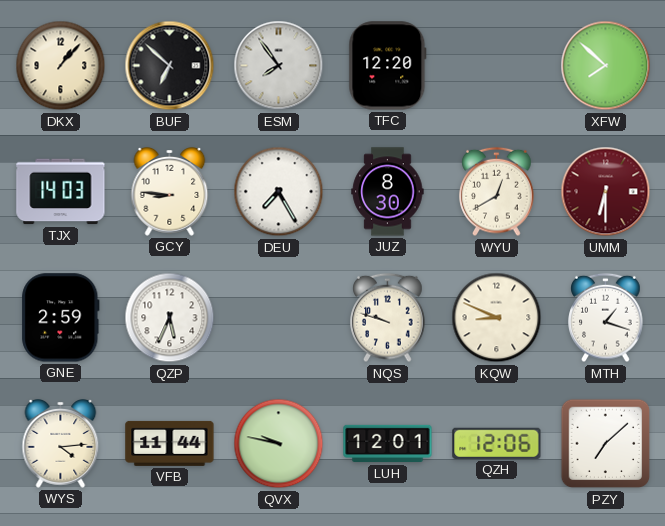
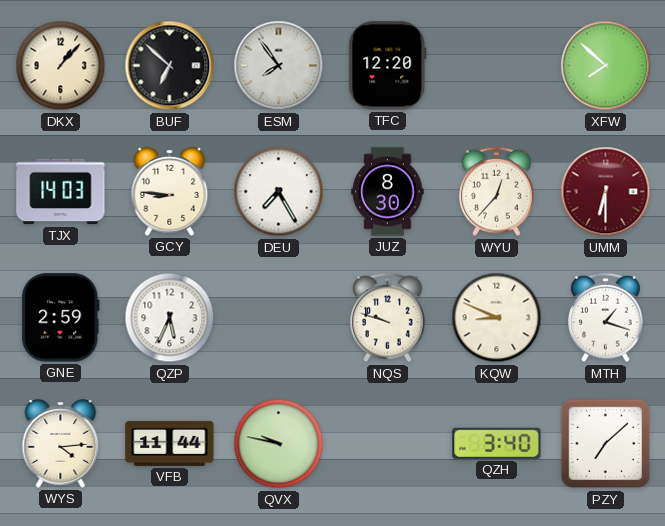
WYU: 12:40 -> 12:37 (497, 192)
LUH: 12:01 -> none (388, 444)
QZH: 12:06 -> 3:40 (497, 443)
